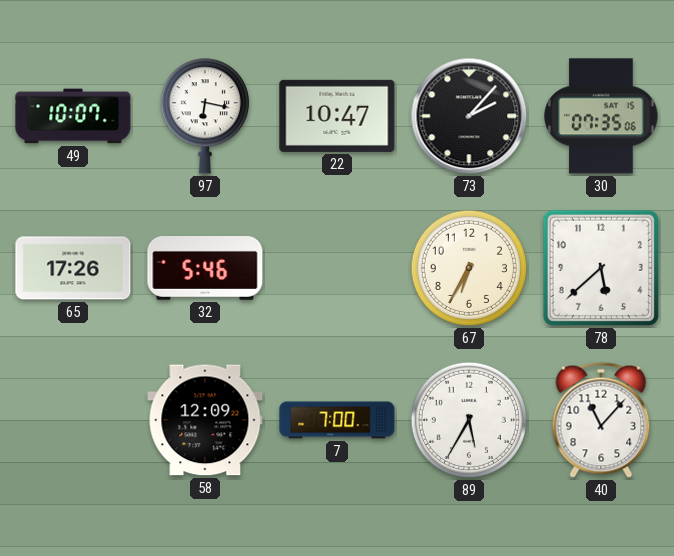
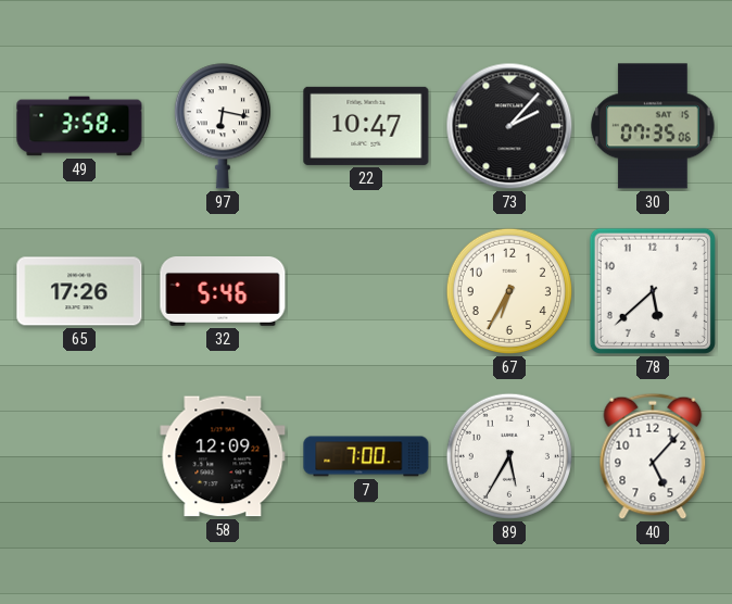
49: 10:07 -> 3:58 (79, 126)
40: 11:07 -> 5:07 (653, 456)
